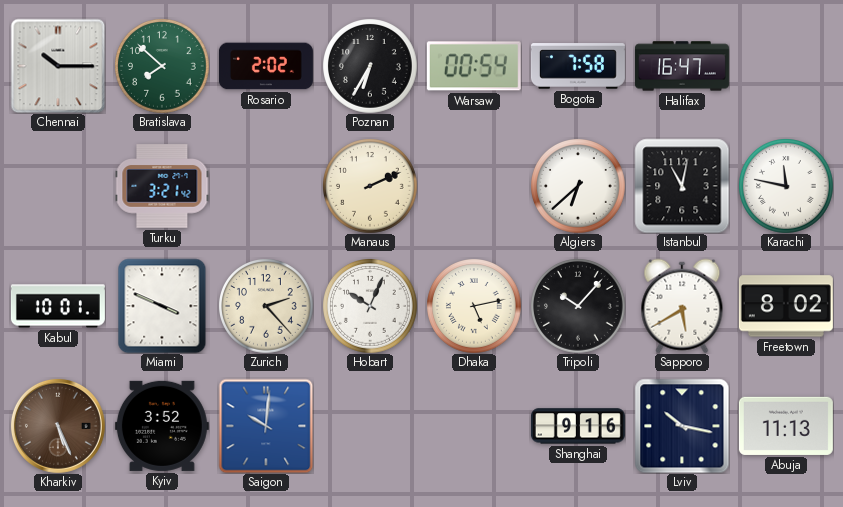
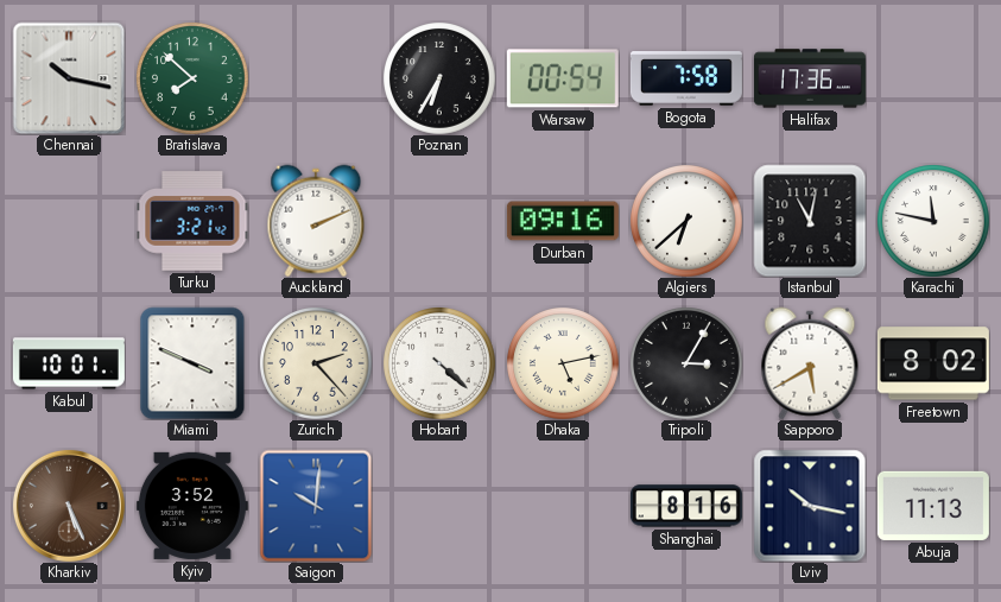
Chennai: 10:15 -> 10:17 (69, 78)
Rosario: 2:02 -> none (266, 66)
Halifax: 16:47 -> 17:36 (810, 78)
Auckland: none -> 2:11 (316, 221)
Manaus: 2:11 -> none (370, 186)
Durban: none -> 09:16 (563, 221)
Hobart: 10:04 -> 4:22 (439, 363)
Tripoli: 10:07 -> 3:05 (686, 363)
Shanghai: 9:16 -> 8:16 (686, 506)
